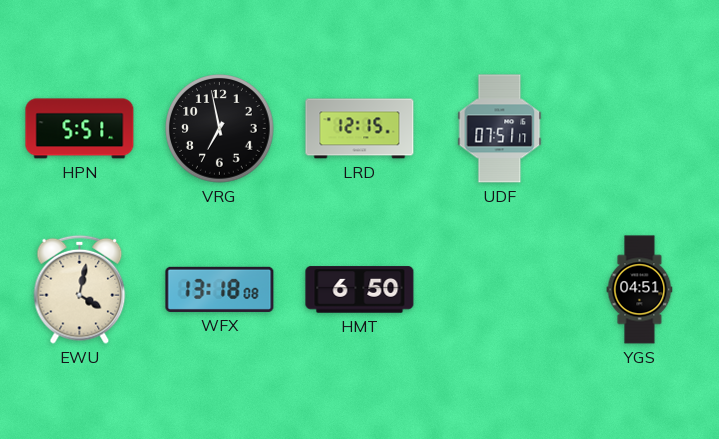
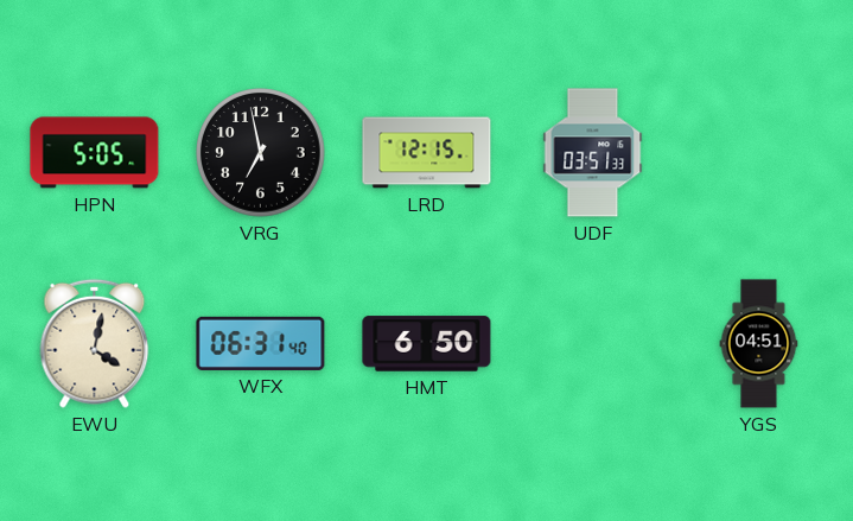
HPN: 5:51 -> 5:05 (95, 153)
UDF: 07:51 -> 03:51 (593, 153)
WFX: 13:18 -> 06:31 (261, 343)
